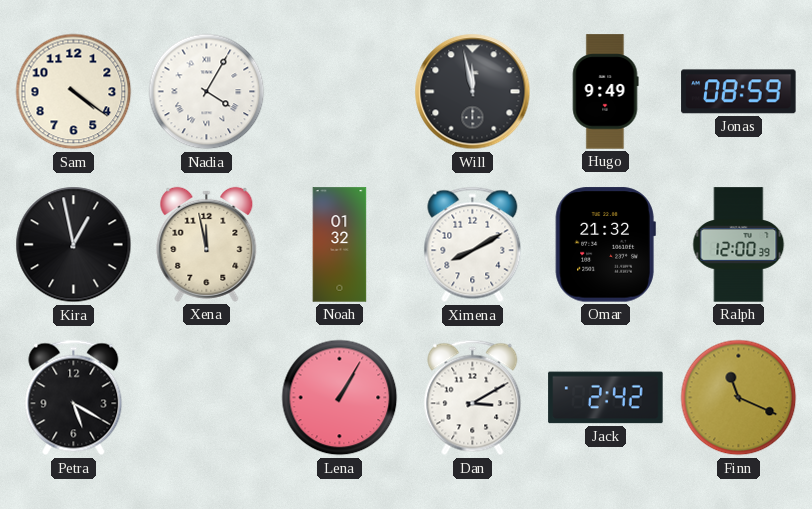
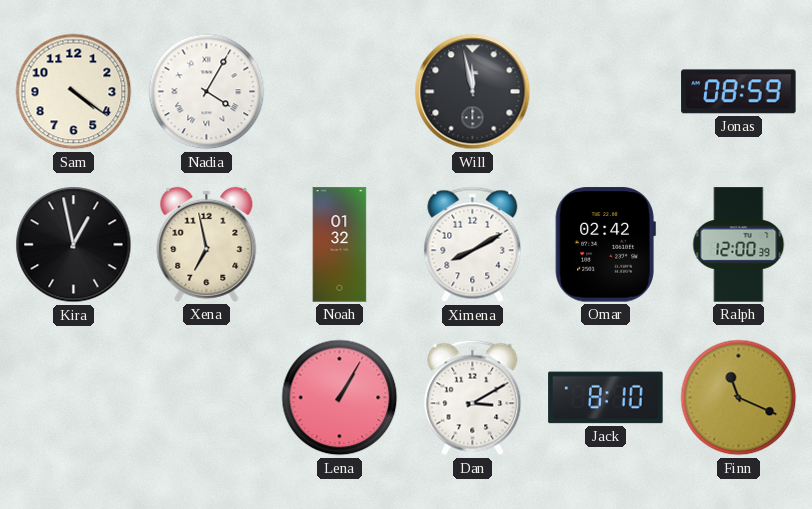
Hugo: 9:49 -> none (605, 92)
Xena: 11:58 -> 6:58 (207, 244)
Omar: 21:32 -> 02:42 (605, 245)
Petra: 5:20 -> none (74, 398)
Jack: 2:42 -> 8:10 (606, 398)
